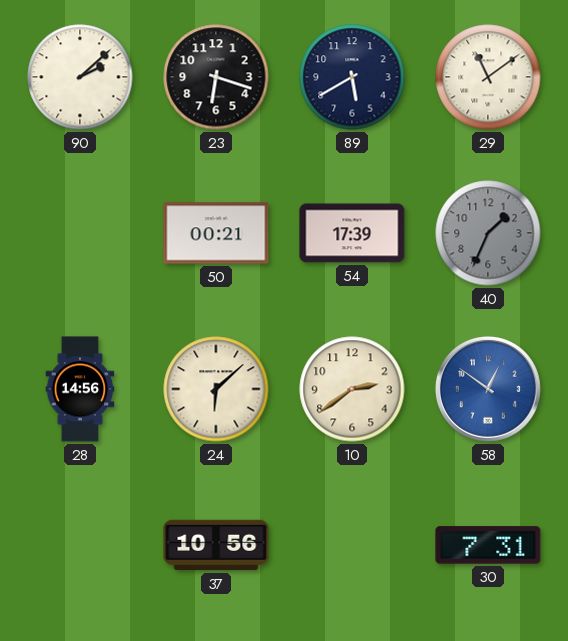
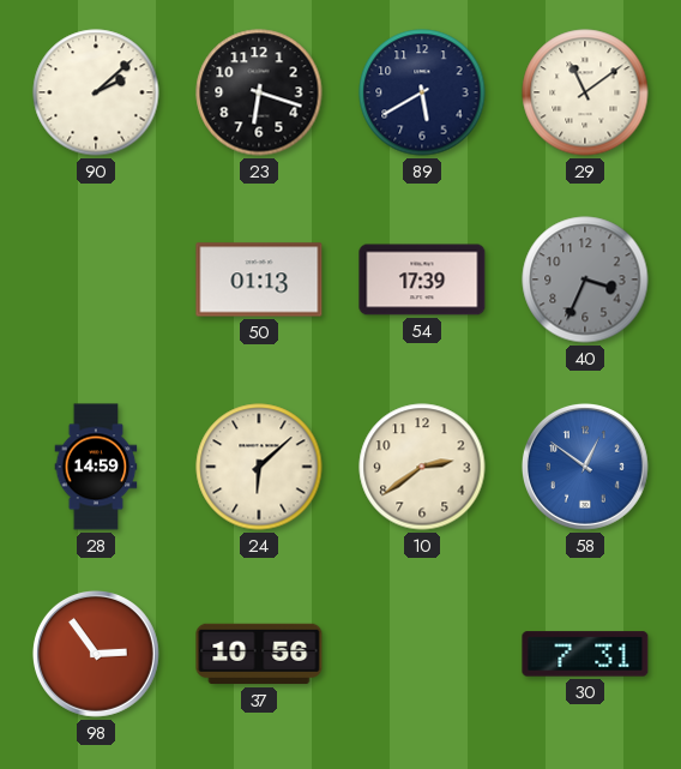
50: 00:21 -> 01:13 (259, 280)
40: 1:34 -> 3:34 (585, 280)
28: 14:56 -> 14:59 (96, 467)
98: none -> 2:54 (96, 654)
